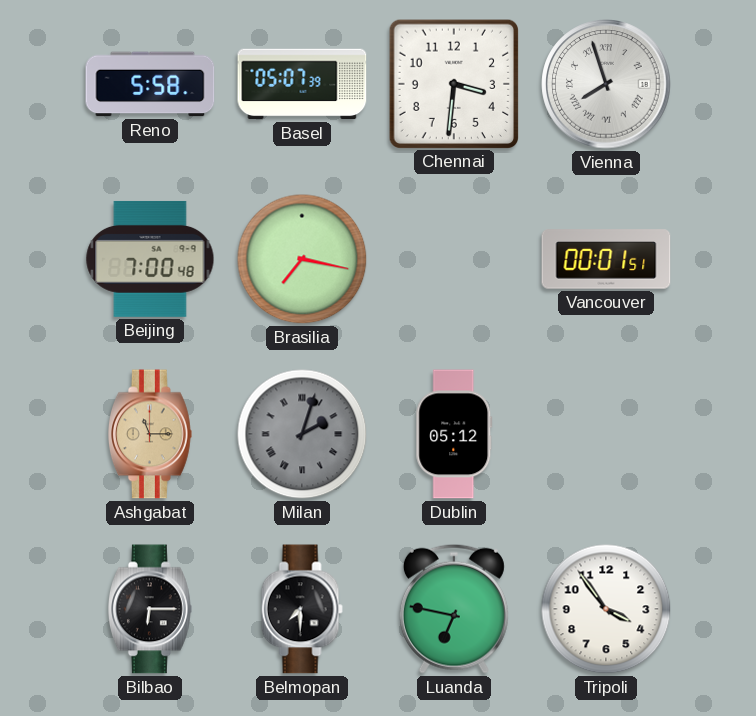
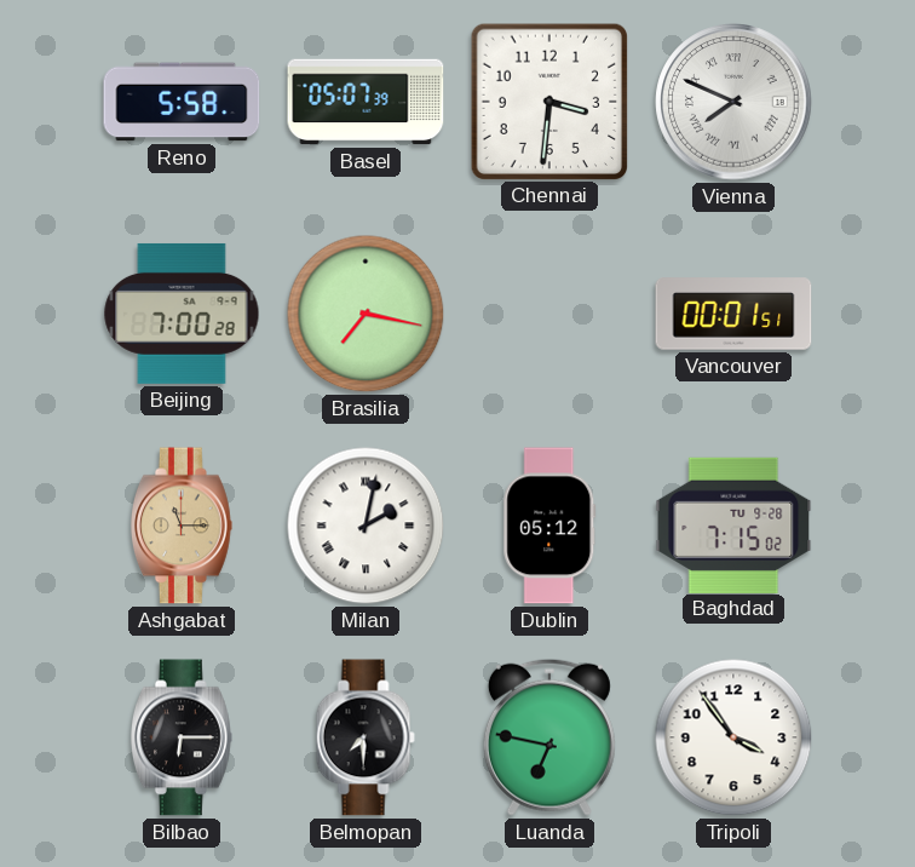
Vienna: 7:57 -> 7:49 (733, 102)
Beijing: 7:00:48 -> 7:00:28 (182, 314)
Milan: 2:03 -> 2:02 (366, 526)
Milan dial: grey -> white (366, 526)
Baghdad: none -> 7:15 (733, 524)
